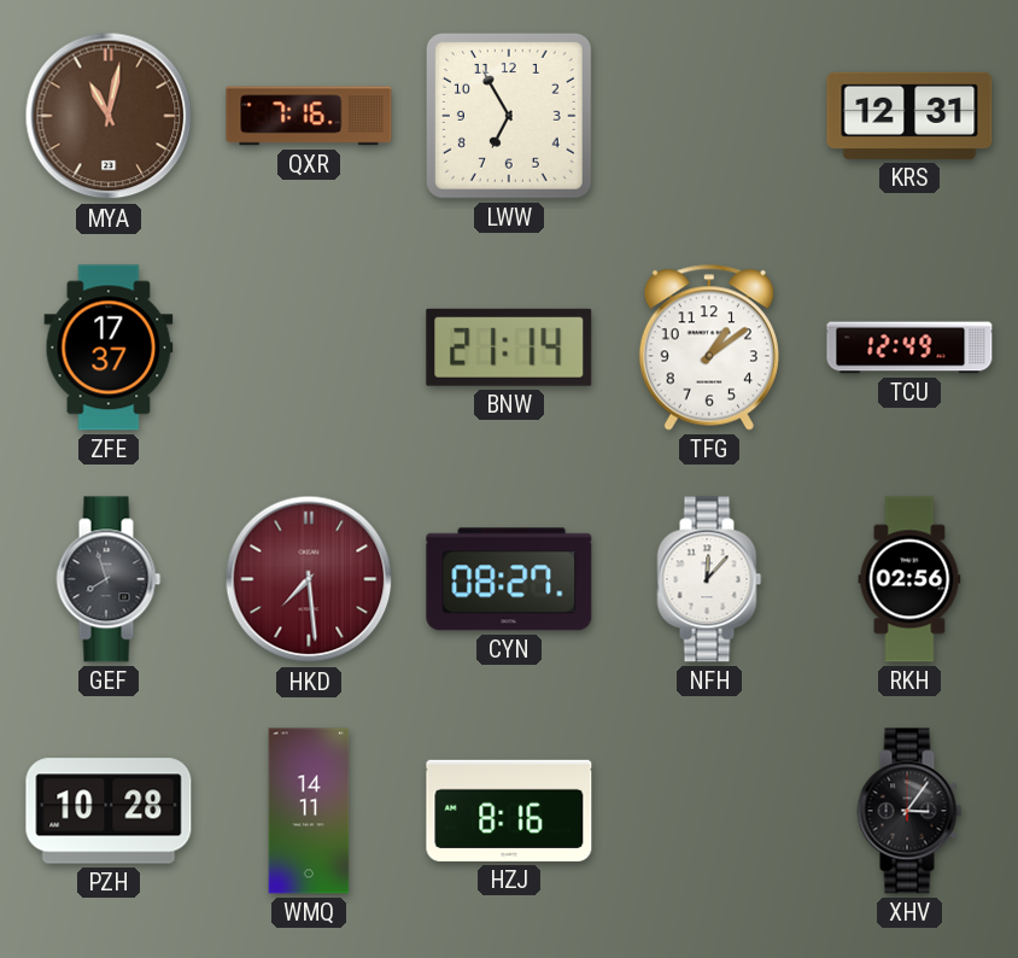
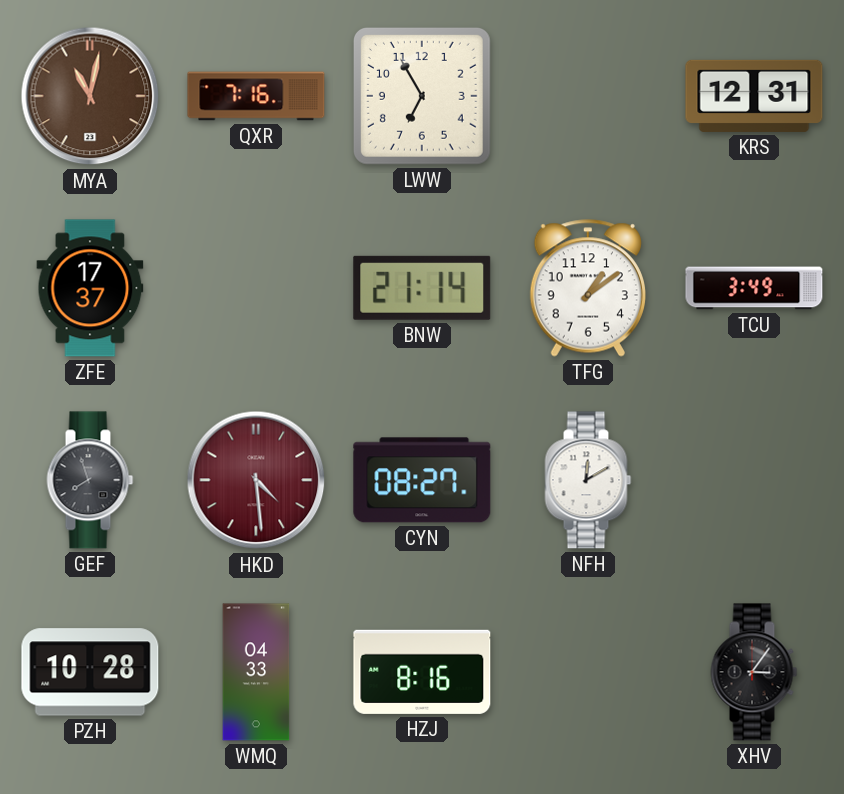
TCU: 12:49 -> 3:49 (754, 288)
HKD: 7:29 -> 4:29 (256, 480)
NFH: 12:07 -> 12:10 (588, 480)
RKH: 02:56 -> none (909, 579)
WMQ: 14:11 -> 04:33 (256, 672)
